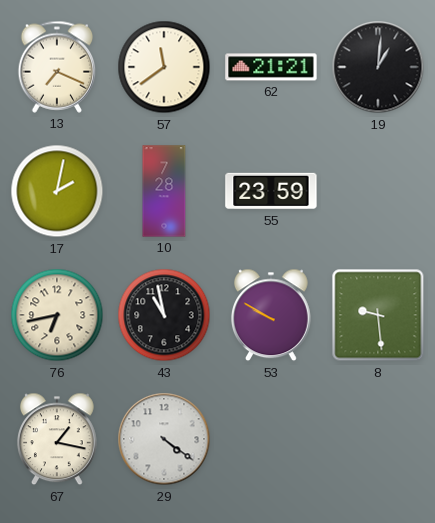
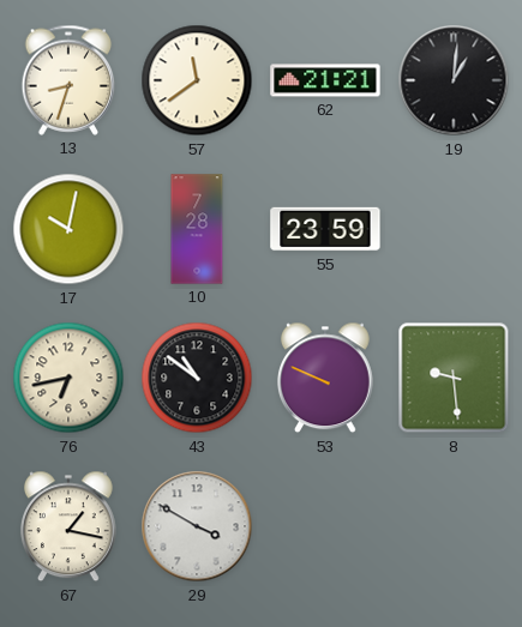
13: 7:19 -> 8:33 (68, 80)
17: 2:02 -> 10:02 (68, 229)
43: 10:58 -> 10:51 (197, 378)
53: 9:50 -> 9:49 (325, 378)
29: 4:21 -> 3:50 (197, 526)
